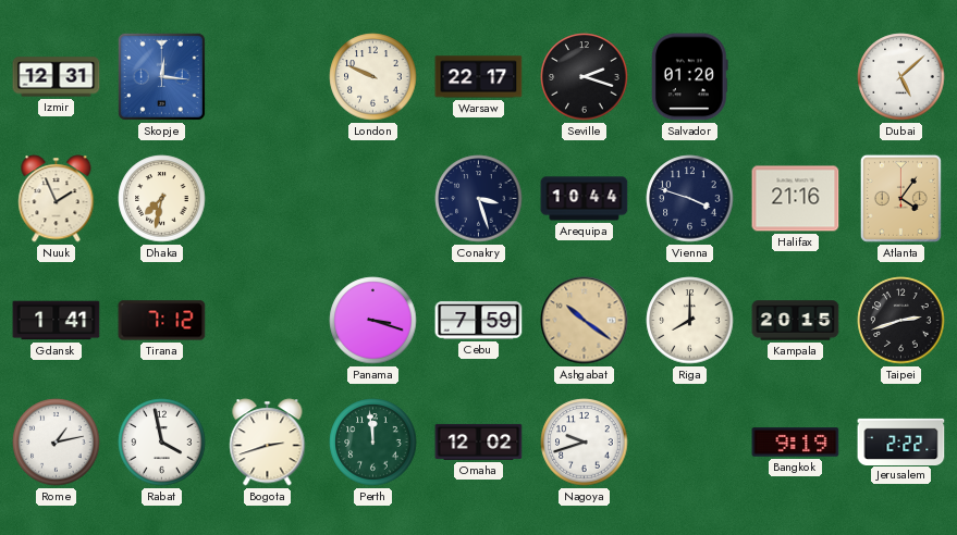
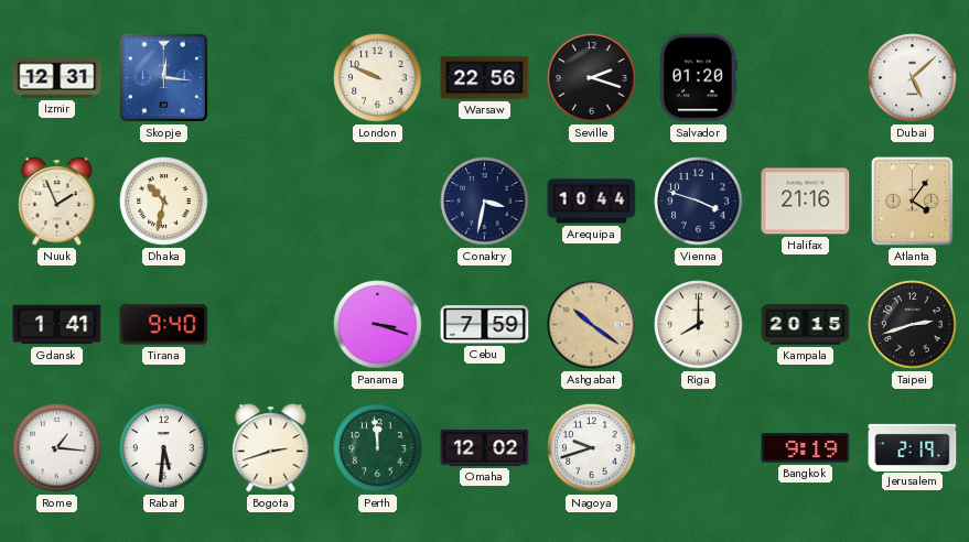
Warsaw: 22:17 -> 22:56 (485, 78)
Dhaka: 7:32 -> 10:32 (164, 202)
Conakry: 3:27 -> 3:32 (485, 202)
Tirana: 7:12 -> 9:40 (164, 325)
Rome: 1:13 -> 1:16 (57, 448)
Rabat: 3:58 -> 5:31 (164, 448)
Jerusalem: 2:22 -> 2:19 (913, 447)
